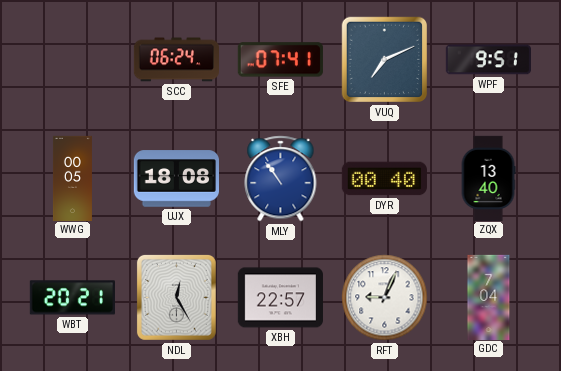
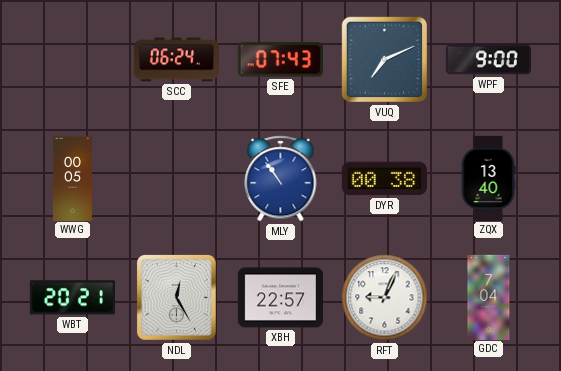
SFE: 07:41 -> 07:43 (280, 60)
WPF: 9:51 -> 9:00 (488, 60)
UJX: 18:08 -> none (176, 179)
DYR: 00:40 -> 00:38 (384, 179)
